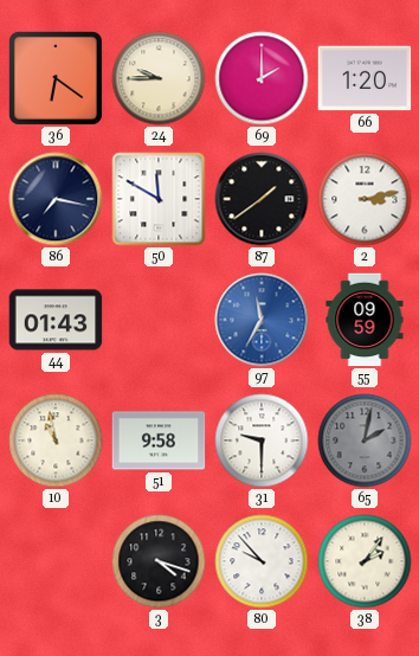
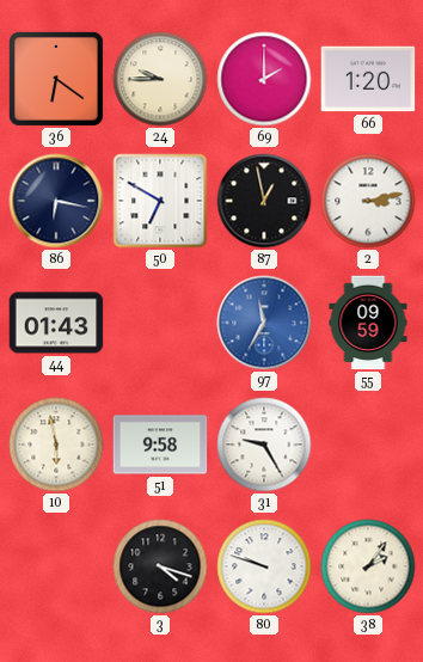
86: 7:17 -> 6:17 (56, 201)
50: 11:50 -> 6:50 (160, 201)
87: 1:39 -> 12:58 (264, 201)
10: 10:58 -> 5:58 (56, 445)
31: 9:30 -> 9:25 (264, 445)
65: 2:02 -> none (365, 440)
80: 9:53 -> 9:48 (264, 566)
